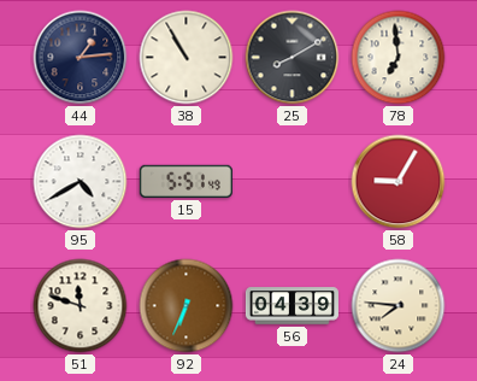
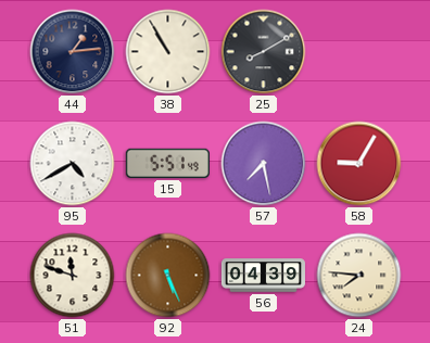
78: 6:59 -> none (399, 58)
57: none -> 7:28 (264, 164)
92: 6:34 -> 5:26 (168, 276)
